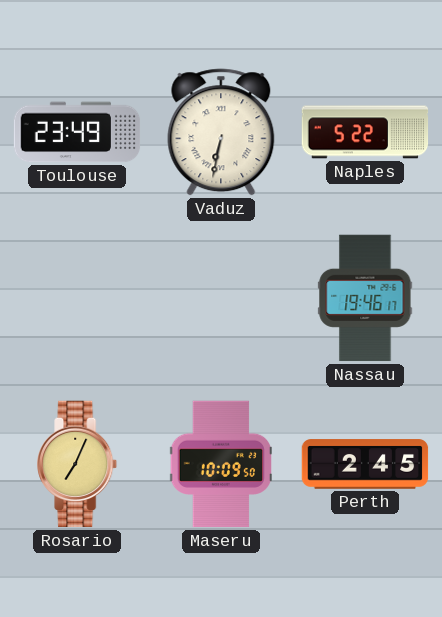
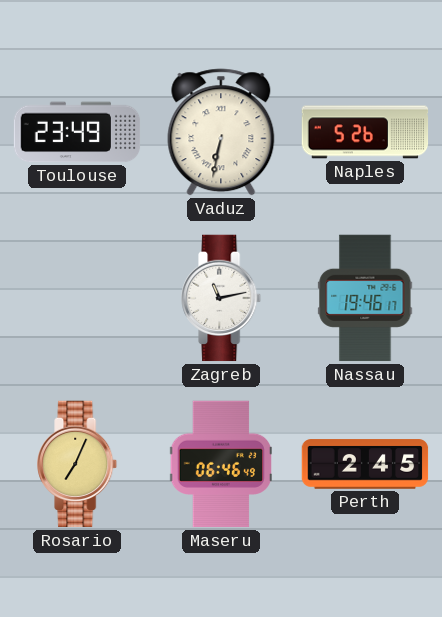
Naples: 5:22 -> 5:26 (365, 132)
Zagreb: none -> 11:13 (222, 298)
Maseru: 10:09 -> 06:46 (220, 464)
